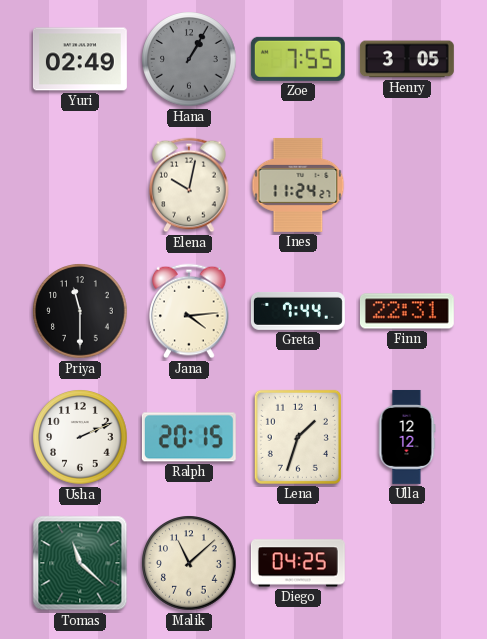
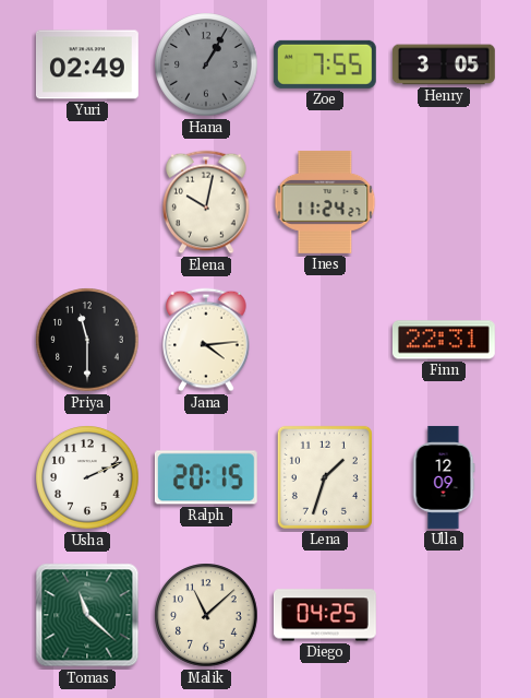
Greta: 7:44 -> none (298, 311)
Ulla: 12:12 -> 12:09 (444, 477)
